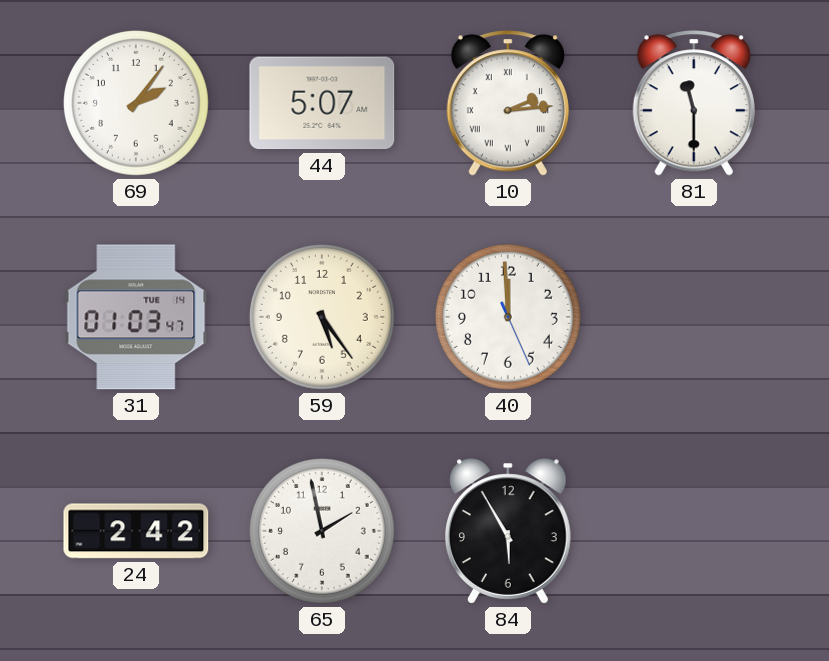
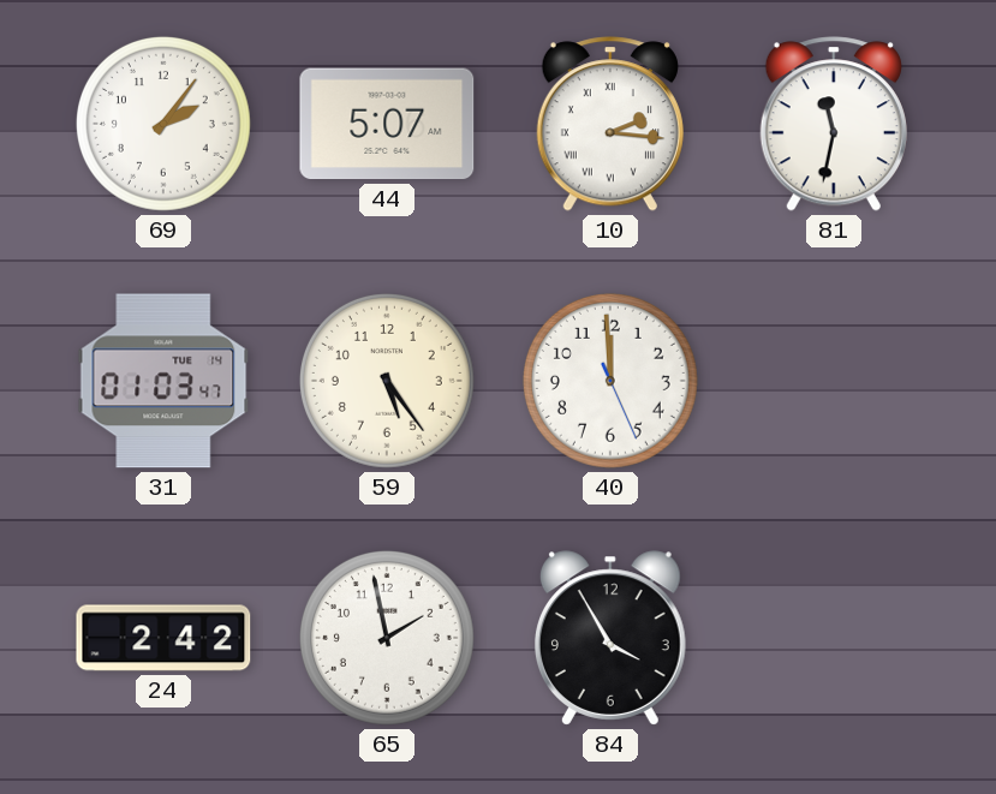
10: 2:14 -> 2:16 (610, 124)
81: 11:30 -> 11:32 (834, 124)
84: 5:55 -> 3:55 (610, 638)
